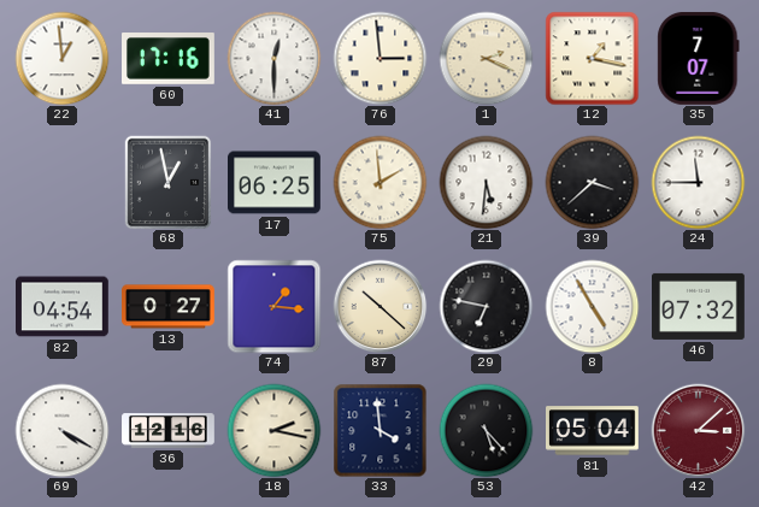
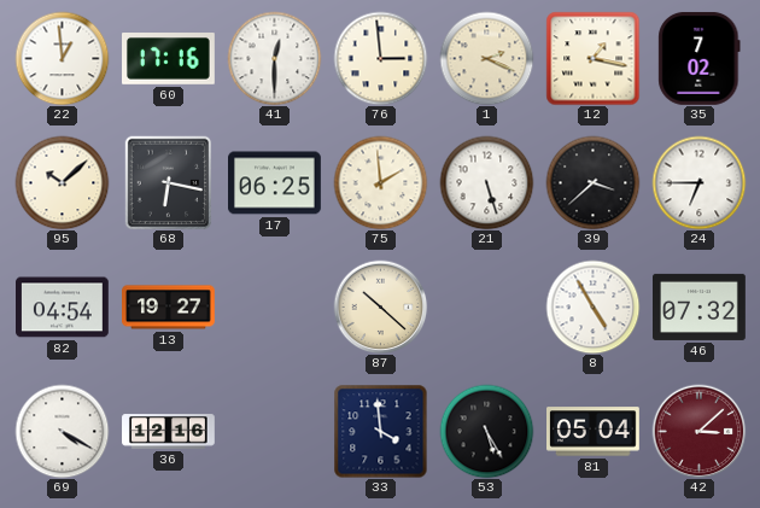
35: 7:07 -> 7:02 (700, 58)
95: none -> 10:08 (62, 182)
68: 12:58 -> 6:17 (169, 182)
21: 5:31 -> 5:27 (486, 182)
24: 11:45 -> 6:45 (698, 182)
13: 0:27 -> 19:27 (169, 308)
74: 1:16 -> none (273, 306)
29: 6:47 -> none (486, 306)
18: 2:17 -> none (273, 430)
53: 5:23 -> 5:25 (486, 431)
